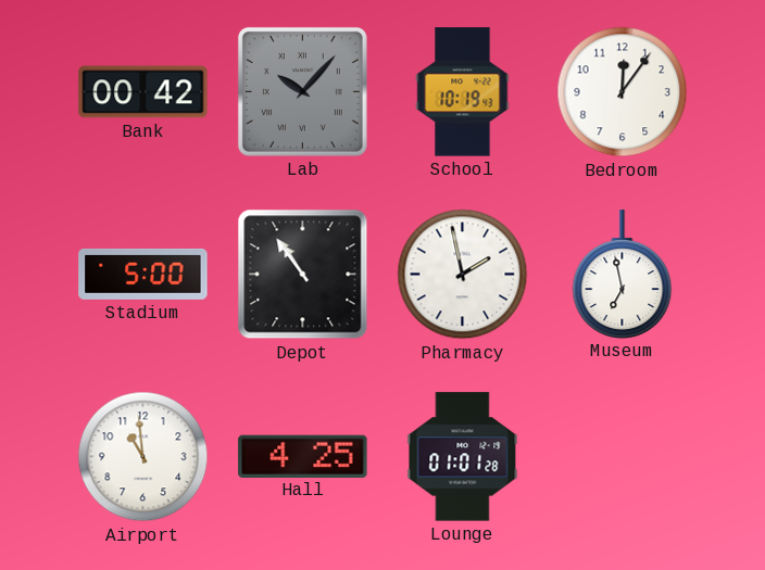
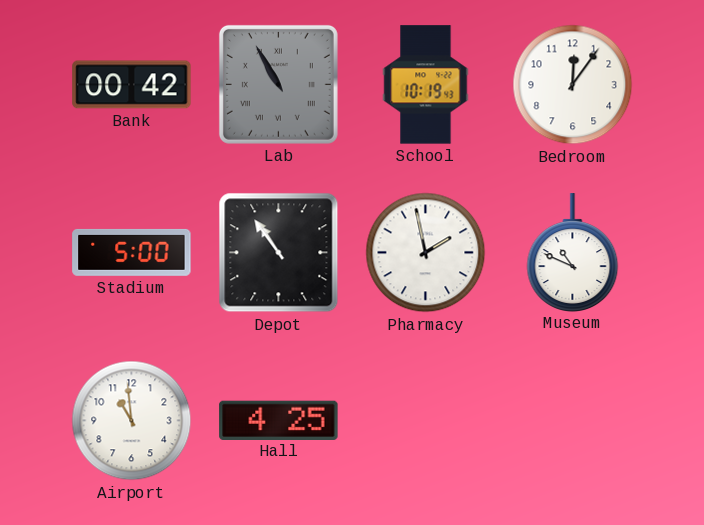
Lab: 10:07 -> 10:55 (278, 84)
Museum: 6:58 -> 10:49 (573, 252)
Lounge: 01:01 -> none (463, 457)
